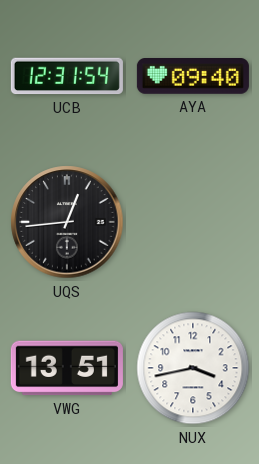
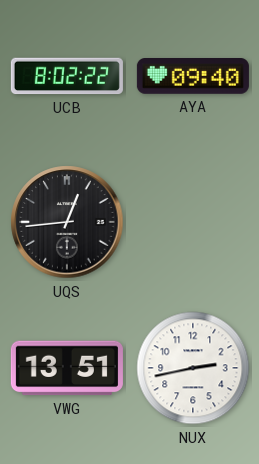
UCB: 12:31 -> 8:02 (67, 76)
NUX: 3:43 -> 2:43 (193, 368)
